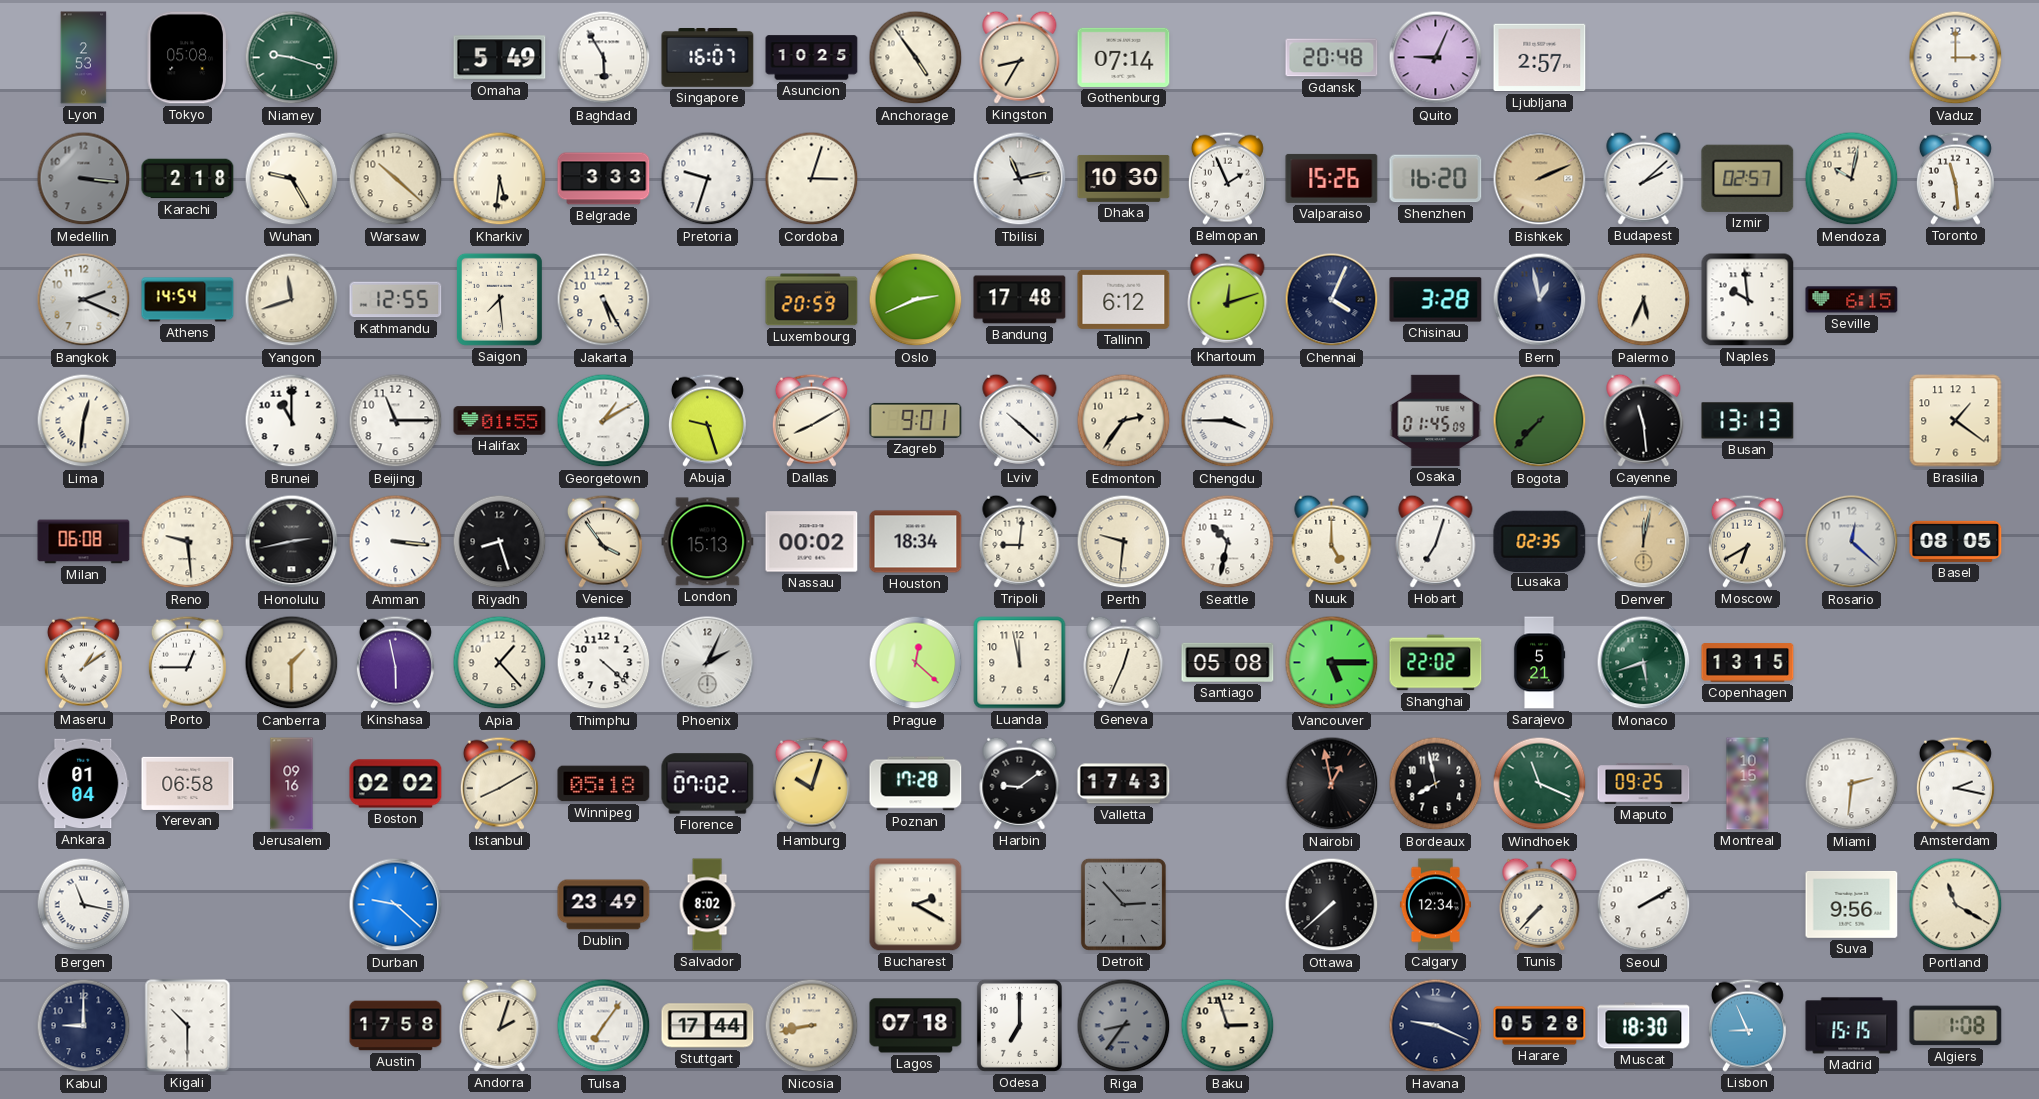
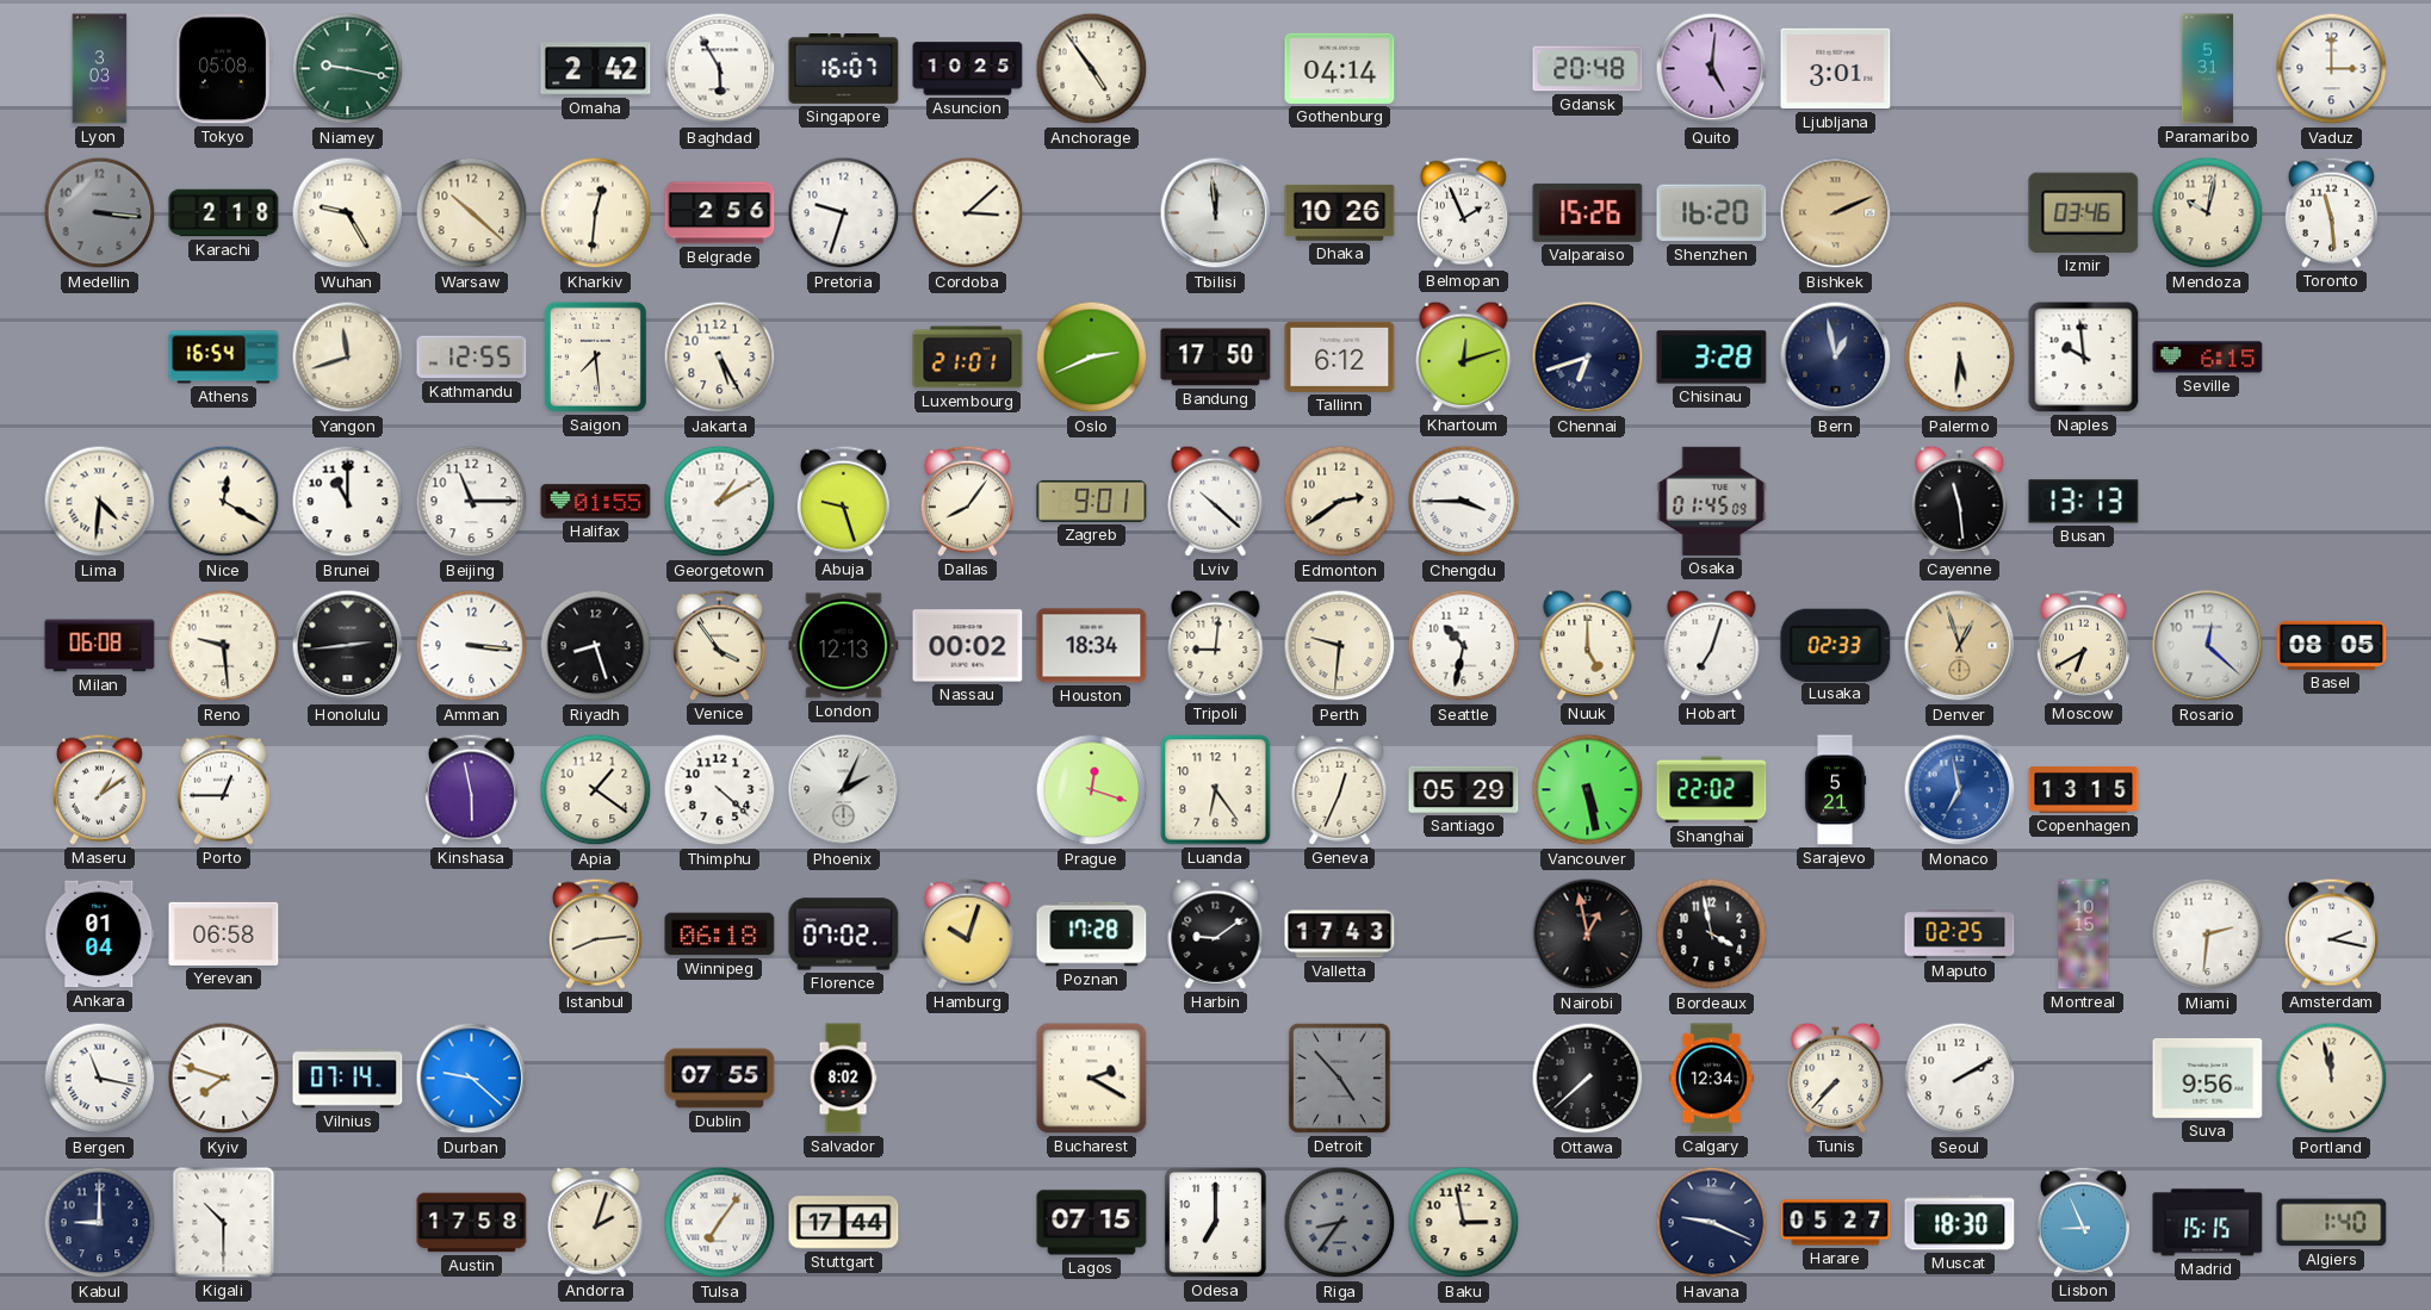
Lyon: 2:53 -> 3:03 (100, 69)
Niamey: 9:18 -> 9:17 (348, 69)
Omaha: 5:49 -> 2:42 (596, 69)
Kingston: 8:35 -> none (1020, 57)
Gothenburg: 07:14 -> 04:14 (1340, 68)
Quito: 9:04 -> 5:01 (1712, 69)
Ljubljana: 2:57 -> 3:01 (1836, 69)
Paramaribo: none -> 5:31 (2207, 69)
Kharkiv: 5:31 -> 12:31 (596, 213)
Belgrade: 3:33 -> 2:56 (720, 213)
Cordoba: 3:03 -> 3:08 (968, 213)
Tbilisi: 11:13 -> 11:59 (1216, 213)
Dhaka: 10:30 -> 10:26 (1340, 212)
Budapest: 2:08 -> none (1644, 178)
Izmir: 02:57 -> 03:46 (2084, 212)
Bangkok: 2:19 -> none (84, 300)
Athens: 14:54 -> 16:54 (224, 358)
Luxembourg: 20:59 -> 21:01 (968, 358)
Bandung: 17:48 -> 17:50 (1216, 358)
Chennai: 4:04 -> 6:42 (1588, 358)
Palermo: 5:34 -> 5:31 (1960, 358)
Lima: 12:31 -> 4:31 (100, 502)
Nice: none -> 12:20 (224, 502)
Dallas: 8:10 -> 8:06 (967, 501)
Edmonton: 2:36 -> 2:39 (1340, 502)
Bogota: 7:37 -> none (1540, 421)
Brasilia: 1:21 -> none (1956, 421)
Honolulu: 2:43 -> 2:44 (348, 646)
London: 15:13 -> 12:13 (844, 646)
Lusaka: 02:35 -> 02:33 (1836, 645)
Denver: 12:02 -> 12:57 (1960, 646)
Canberra: 1:30 -> none (292, 663)
Apia: 1:23 -> 1:21 (596, 790)
Prague: 12:22 -> 12:18 (1092, 790)
Luanda: 11:58 -> 6:24 (1216, 790)
Santiago: 05:08 -> 05:29 (1464, 789)
Vancouver: 5:15 -> 5:28 (1588, 790)
Monaco: 5:42 -> 6:58 (1960, 790)
Monaco dial: green -> blue (1960, 790)
Jerusalem: 09:16 -> none (292, 784)
Boston: 02:02 -> none (396, 784)
Istanbul: 8:10 -> 8:14 (595, 933)
Winnipeg: 05:18 -> 06:18 (720, 935)
Bordeaux: 7:58 -> 3:58 (1712, 935)
Windhoek: 11:19 -> none (1540, 784)
Maputo: 09:25 -> 02:25 (1960, 935)
Kyiv: none -> 7:48 (224, 1079)
Vilnius: none -> 07:14 (348, 1079)
Dublin: 23:49 -> 07:55 (720, 1079)
Detroit: 2:53 -> 4:53 (1339, 1078)
Portland: 11:20 -> 11:58 (2332, 1079)
Nicosia: 8:43 -> none (812, 1026)
Lagos: 07:18 -> 07:15 (1092, 1223)
Baku: 2:57 -> 2:58 (1464, 1223)
Harare: 05:28 -> 05:27 (1836, 1223)
Algiers: 1:08 -> 1:40 (2332, 1223)
